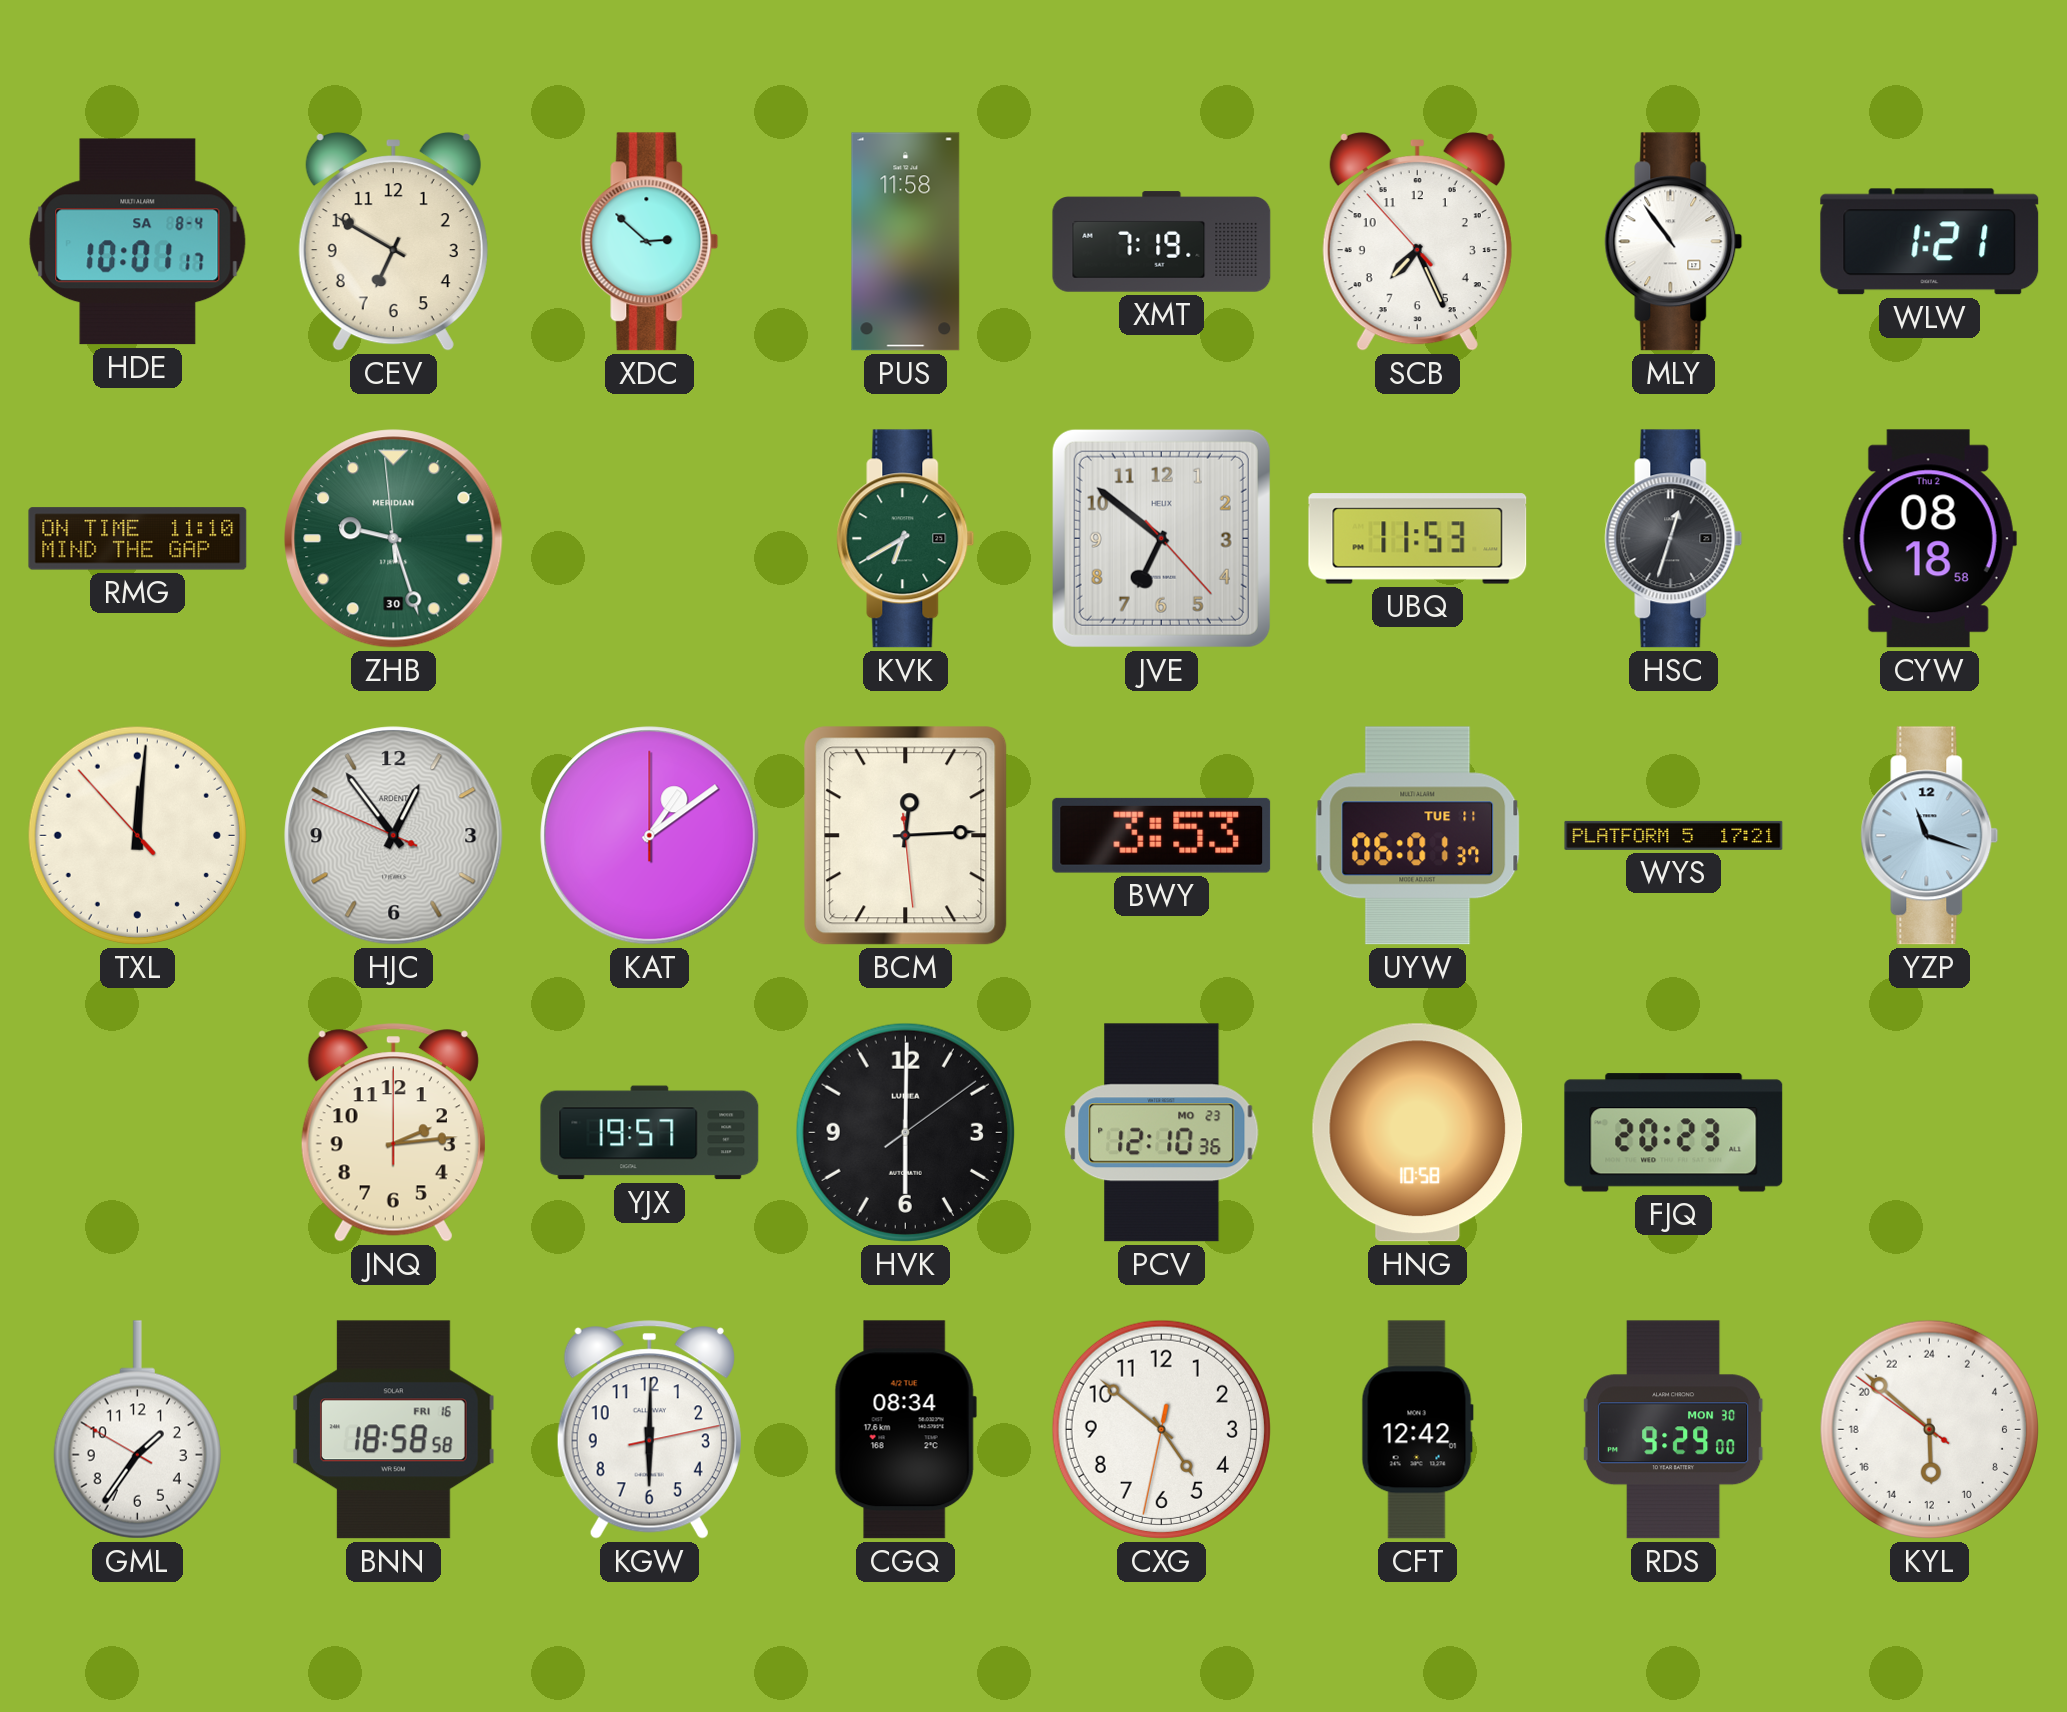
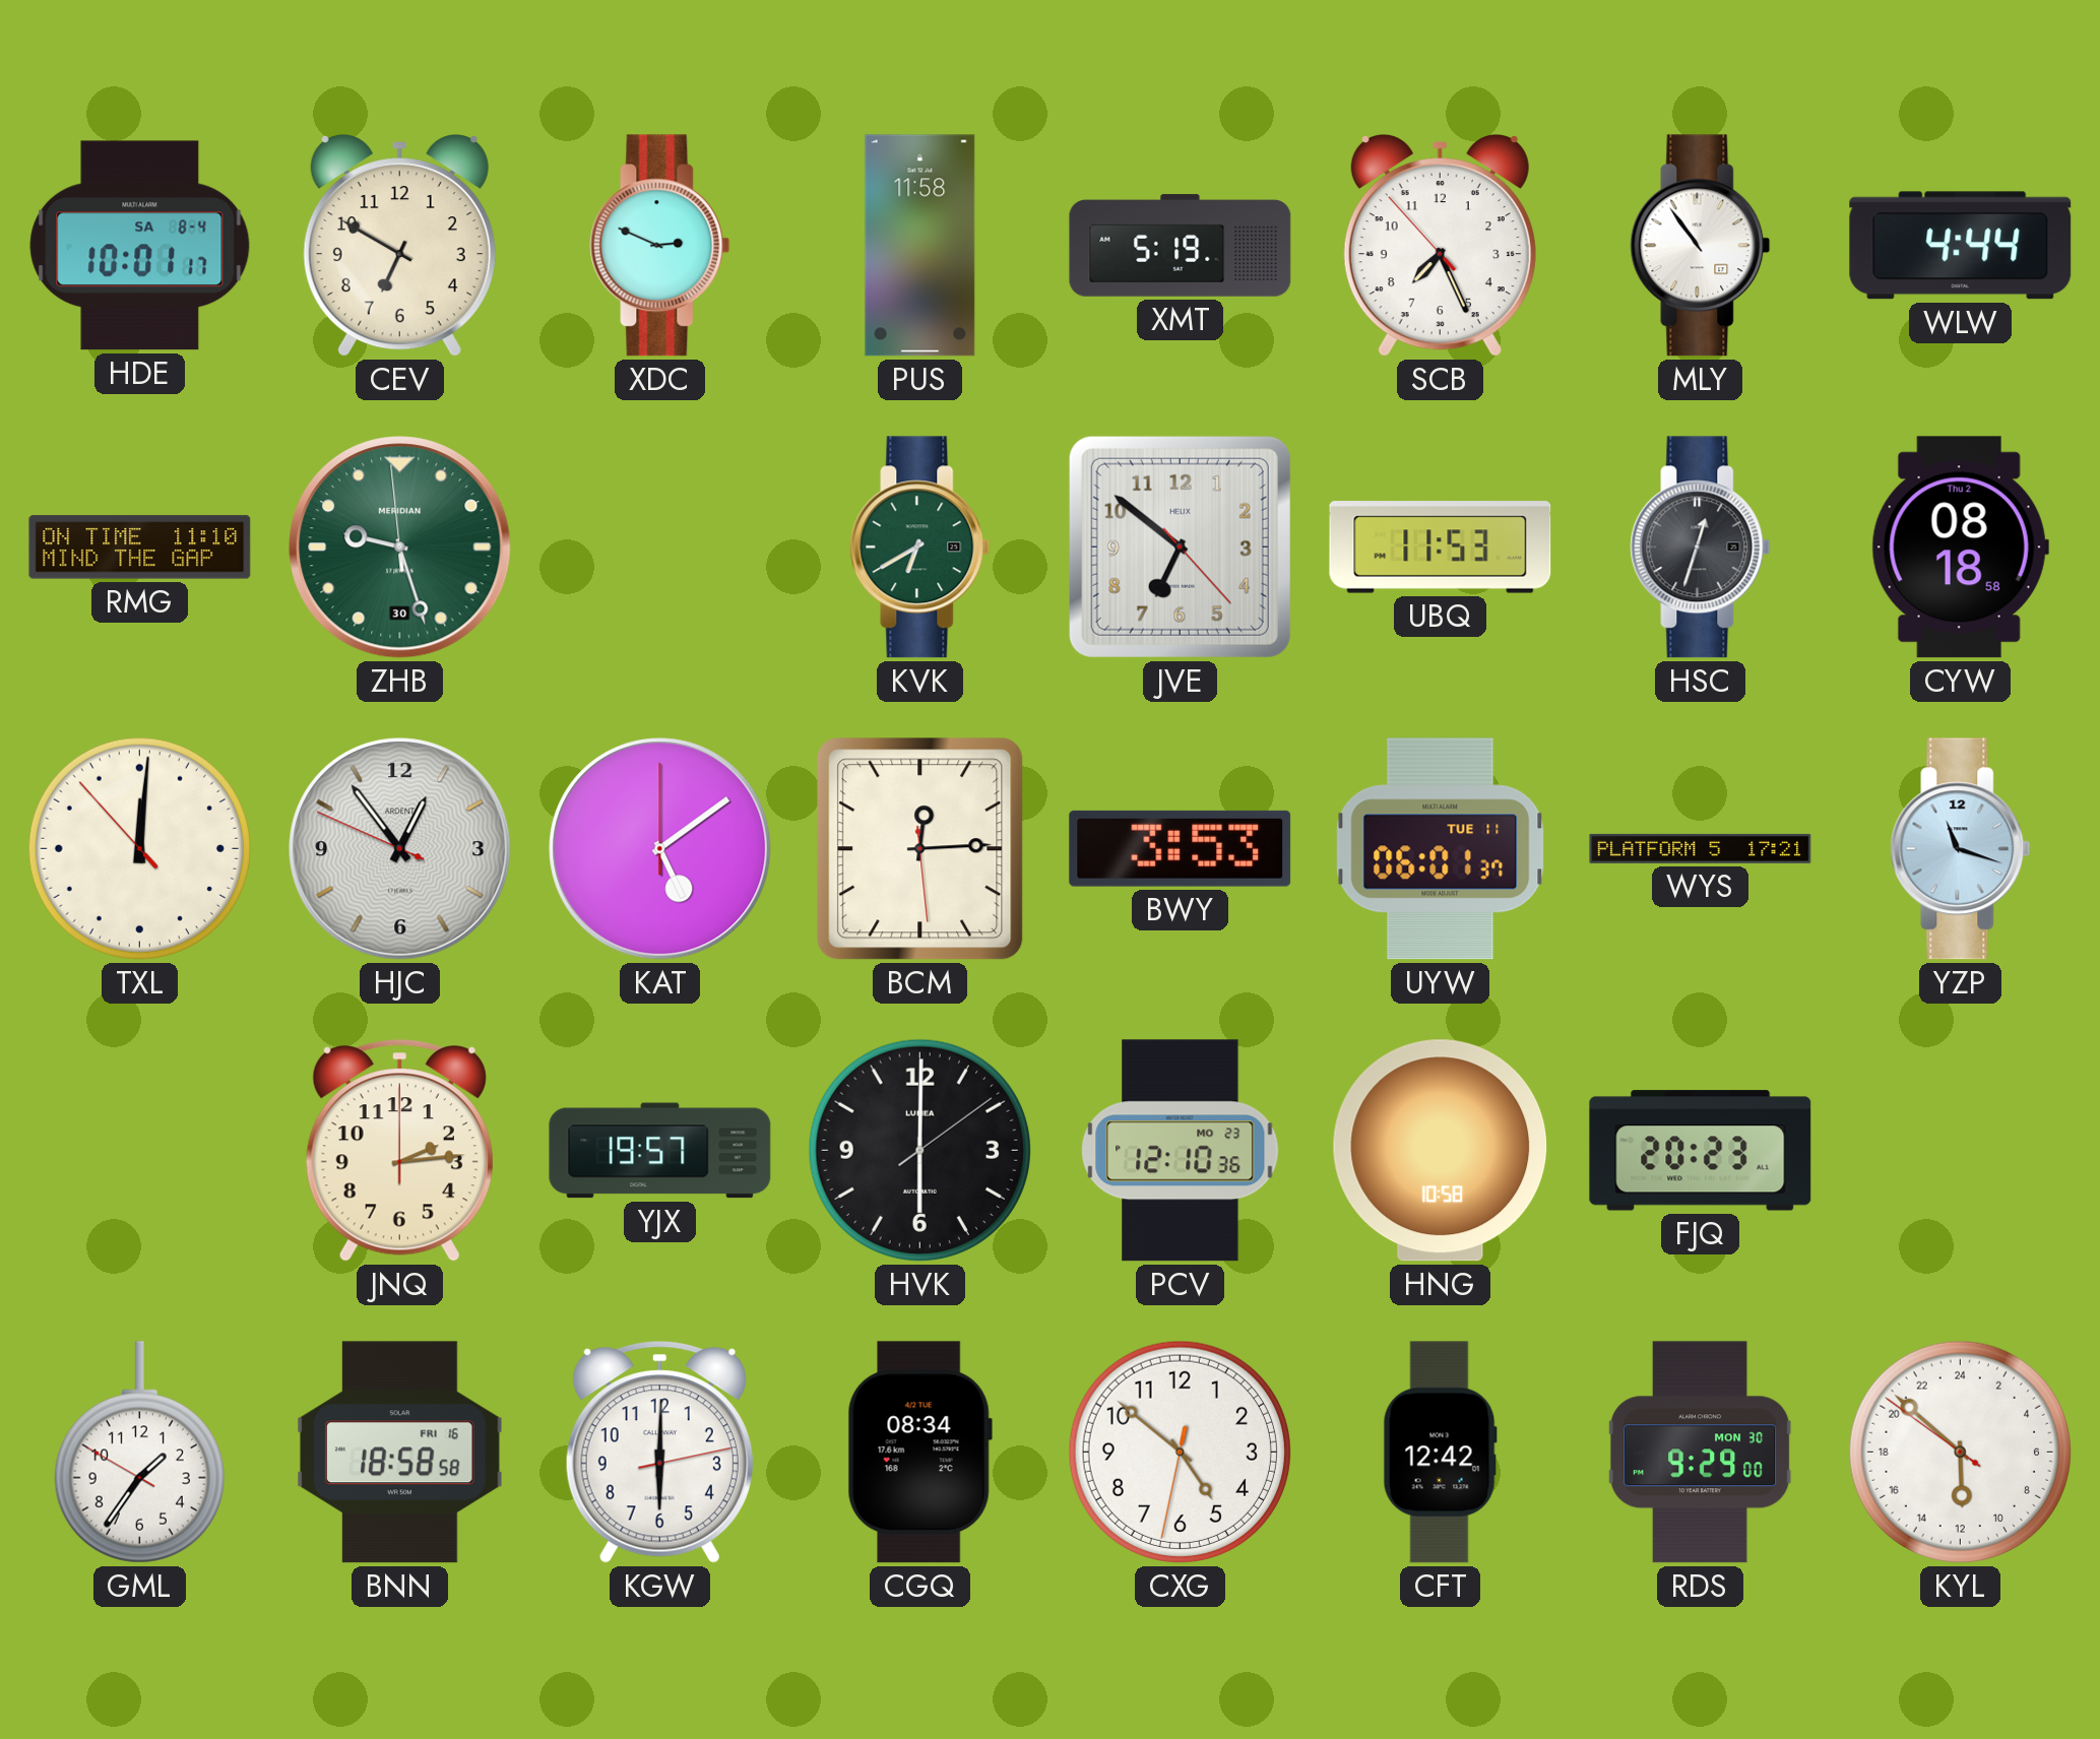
XDC: 2:52 -> 2:49 (660, 246)
XMT: 7:19 -> 5:19 (1181, 246)
WLW: 1:21 -> 4:44 (1961, 246)
KAT: 1:09 -> 5:09 (660, 849)
